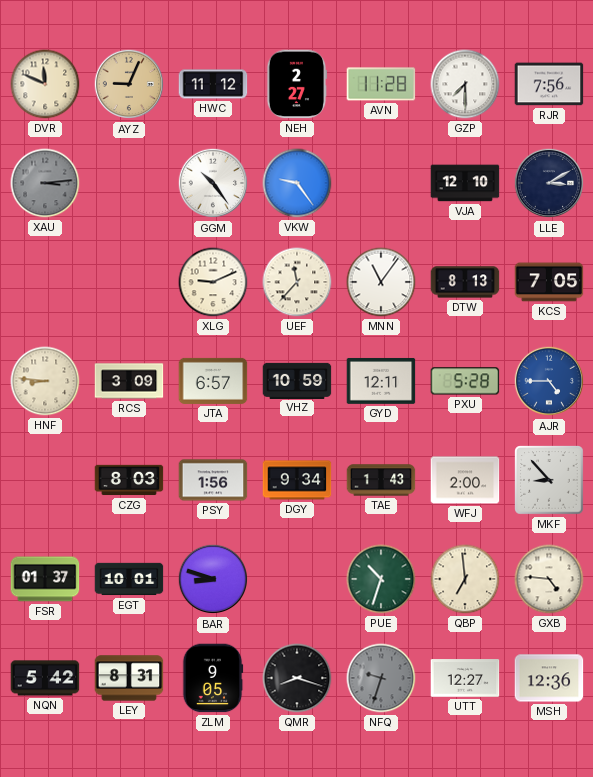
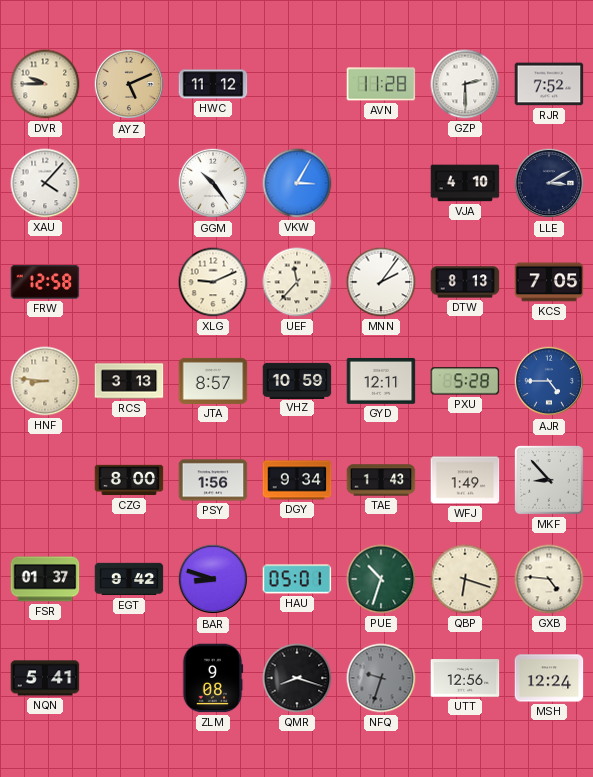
DVR: 11:49 -> 9:45 (45, 84)
AYZ: 9:04 -> 5:11 (129, 84)
NEH: 2:27 -> none (297, 84)
GZP: 7:30 -> 2:30 (465, 84)
RJR: 7:56 -> 7:52 (549, 84)
XAU: 3:14 -> 4:07 (45, 183)
XAU dial: grey -> white (45, 183)
VKW: 9:24 -> 3:05 (297, 183)
VJA: 12:10 -> 4:10 (465, 183)
FRW: none -> 12:58 (45, 282)
MNN: 11:06 -> 2:06 (381, 282)
RCS: 3:09 -> 3:13 (129, 381)
JTA: 6:57 -> 8:57 (213, 381)
CZG: 8:03 -> 8:00 (129, 480)
WFJ: 2:00 -> 1:49 (465, 480)
EGT: 10:01 -> 9:42 (129, 579)
HAU: none -> 05:01 (297, 579)
QBP: 6:59 -> 6:18 (465, 579)
NQN: 5:42 -> 5:41 (45, 678)
LEY: 8:31 -> none (129, 678)
ZLM: 9:05 -> 9:08 (213, 678)
UTT: 12:27 -> 12:56 (465, 678)
MSH: 12:36 -> 12:24 (549, 678)
